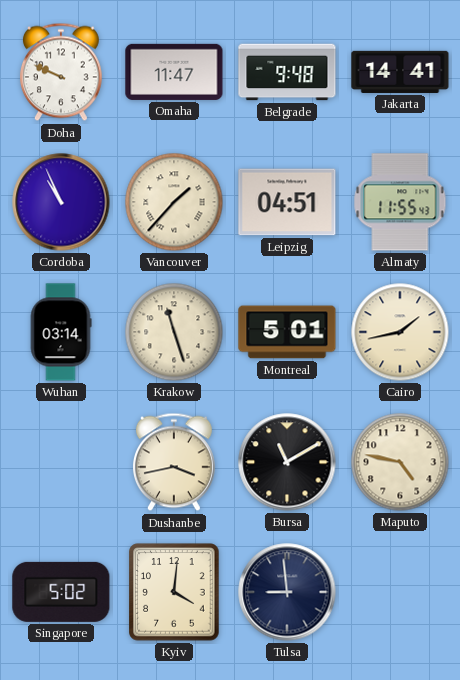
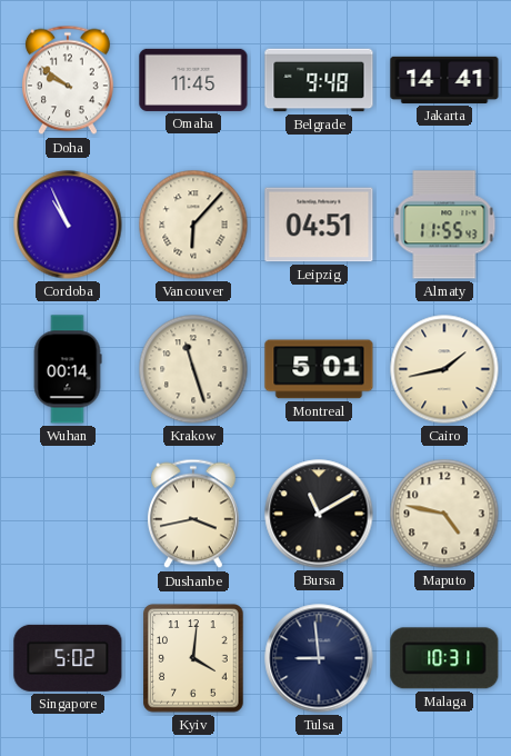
Doha: 9:49 -> 9:51 (68, 80)
Omaha: 11:47 -> 11:45 (193, 80)
Vancouver: 1:37 -> 6:07 (193, 225)
Wuhan: 03:14 -> 00:14 (68, 369)
Malaga: none -> 10:31 (444, 658)
